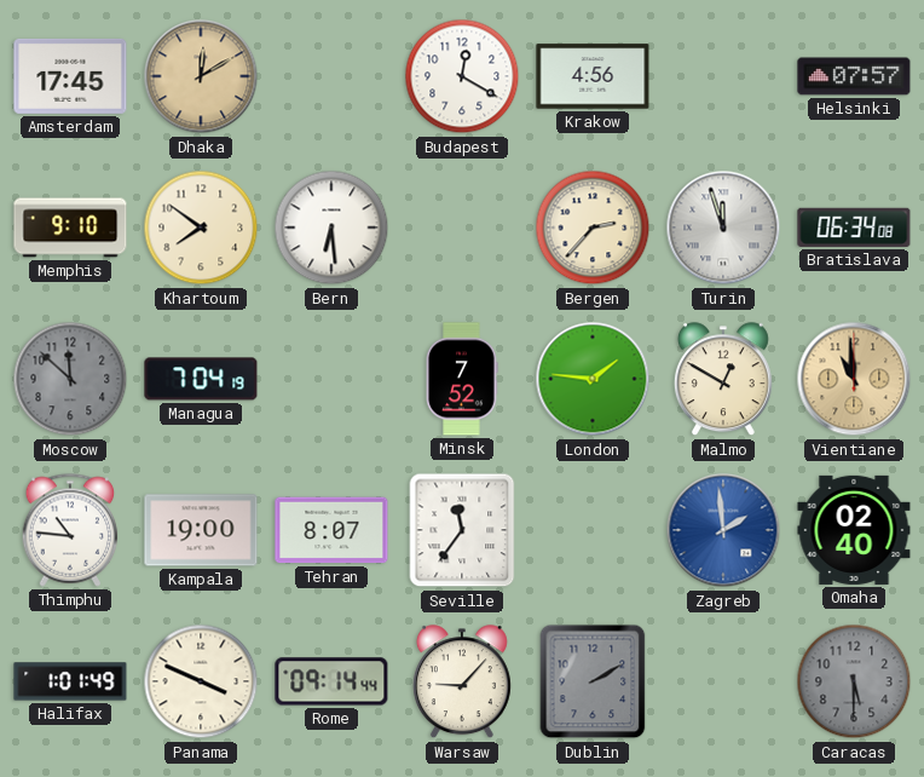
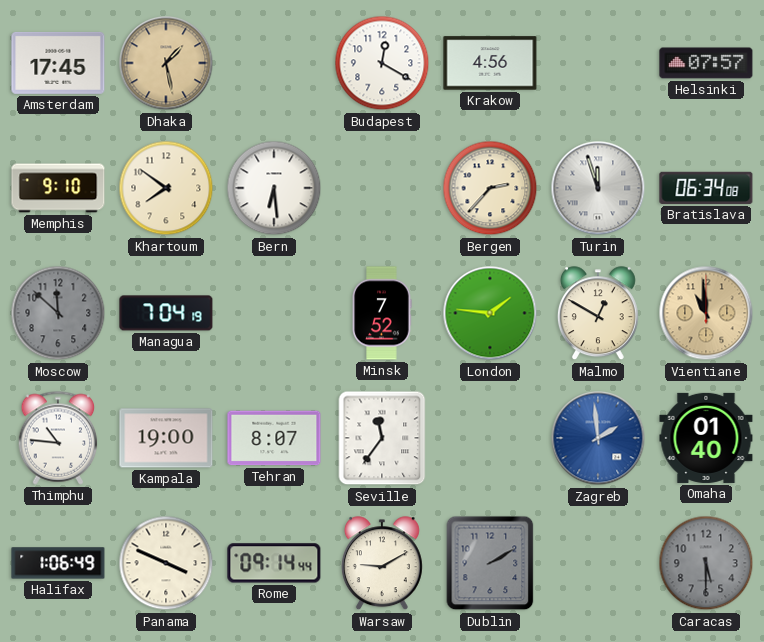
Dhaka: 12:10 -> 1:28 (166, 63)
Omaha: 02:40 -> 01:40 (706, 438)
Halifax: 1:01 -> 1:06 (58, 563)
Warsaw: 9:07 -> 9:10 (382, 564)
